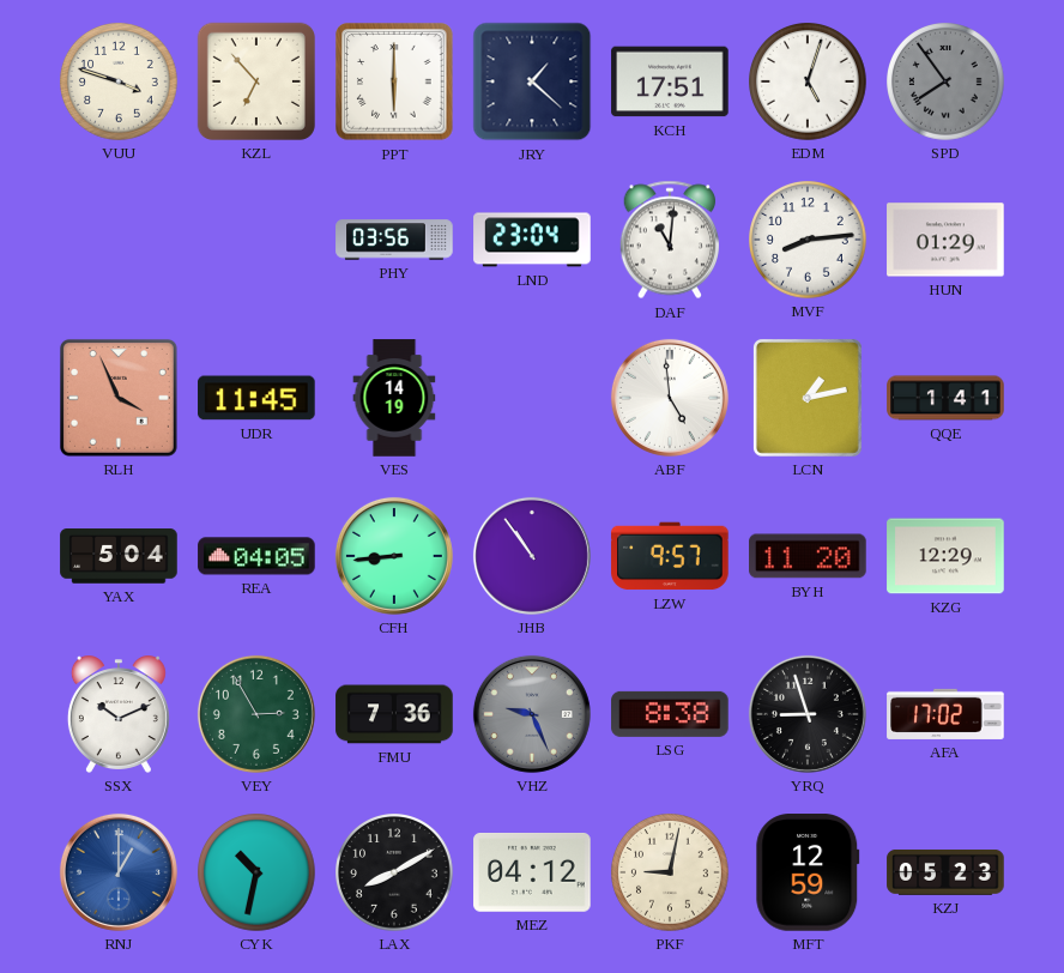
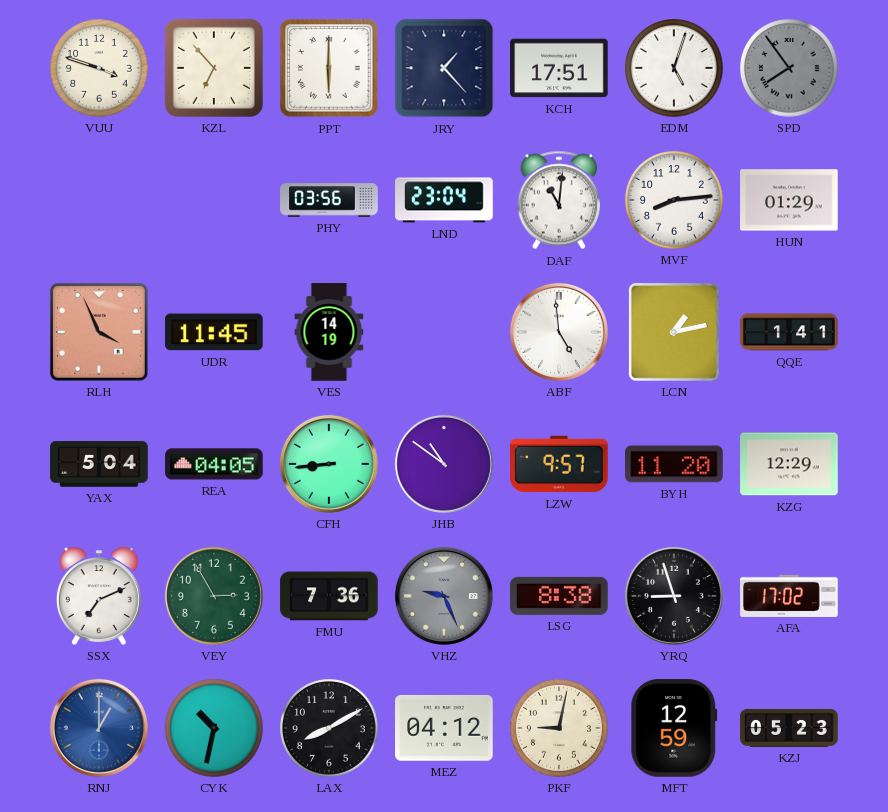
JRY: 1:22 -> 1:23 (444, 68)
JHB: 10:54 -> 10:51 (444, 464)
SSX: 10:11 -> 7:11 (99, 596)
